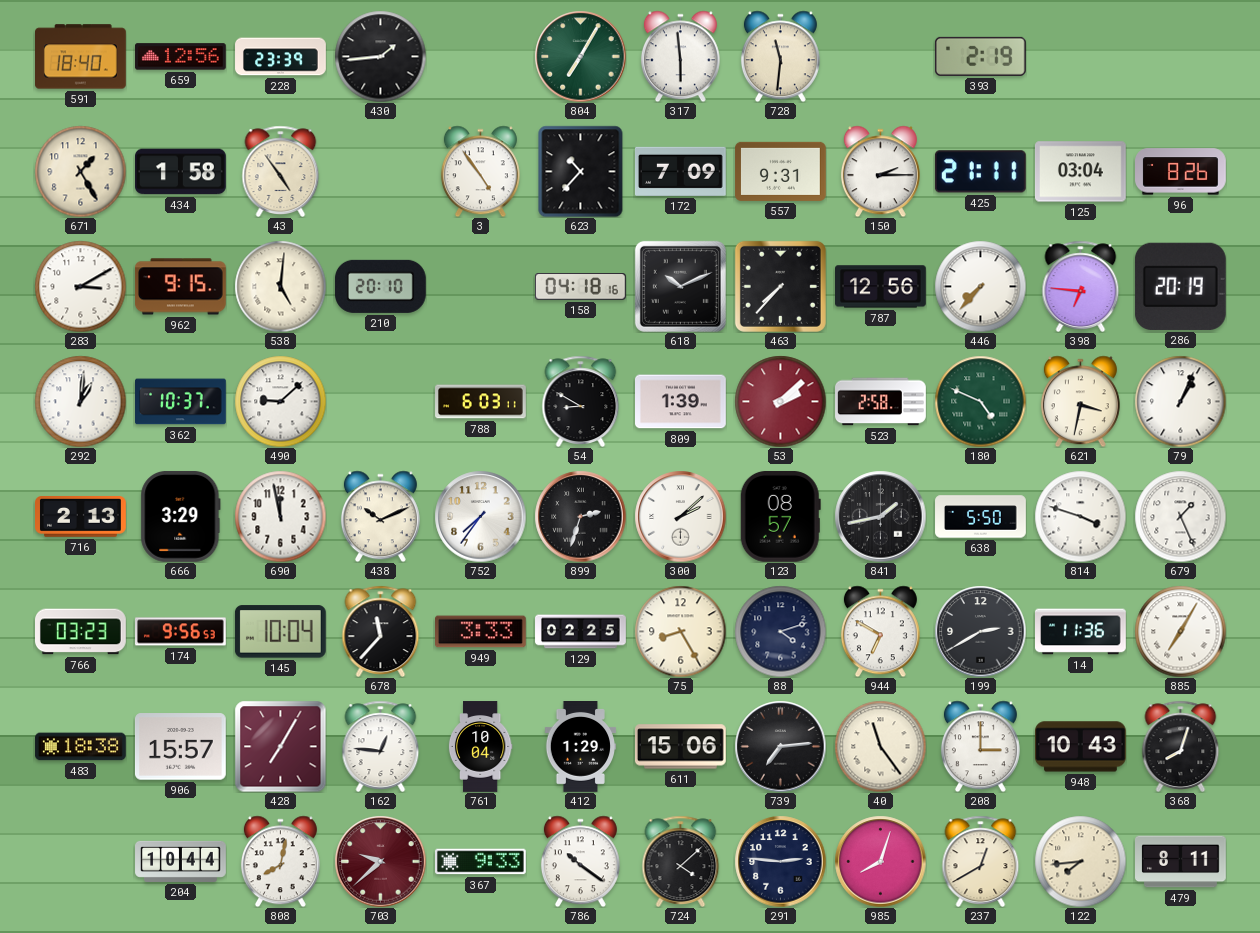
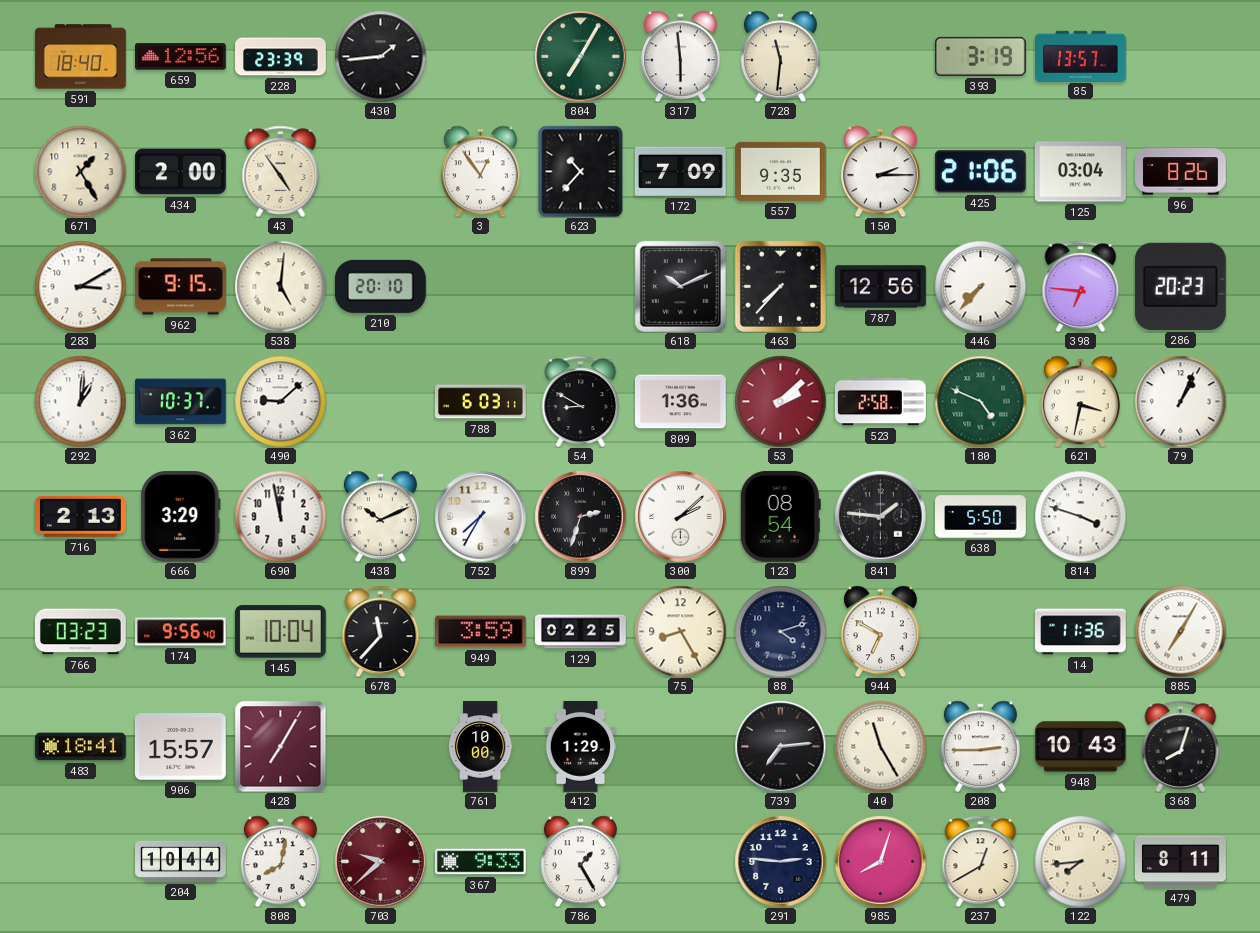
393: 2:19 -> 3:19 (980, 56)
85: none -> 13:57 (1081, 56)
434: 1:58 -> 2:00 (181, 172)
3: 4:54 -> 12:54 (480, 171)
557: 9:31 -> 9:35 (781, 171)
425: 21:11 -> 21:06 (980, 172)
158: 04:18 -> none (580, 287)
286: 20:19 -> 20:23 (1180, 286)
809: 1:39 -> 1:36 (681, 402)
752: 7:36 -> 7:35 (480, 516)
123: 08:57 -> 08:54 (780, 516)
841: 1:43 -> 1:46 (880, 516)
679: 1:26 -> none (1180, 516)
174: 9:56:53 -> 9:56:40 (181, 632)
949: 3:33 -> 3:59 (481, 632)
199: 2:40 -> none (980, 631)
483: 18:38 -> 18:41 (81, 747)
162: 12:46 -> none (381, 746)
761: 10:04 -> 10:00 (480, 747)
611: 15:06 -> none (680, 747)
40: 11:24 -> 11:25 (880, 746)
208: 3:00 -> 2:45 (980, 746)
786: 10:21 -> 1:25 (580, 861)
724: 4:08 -> none (681, 861)
